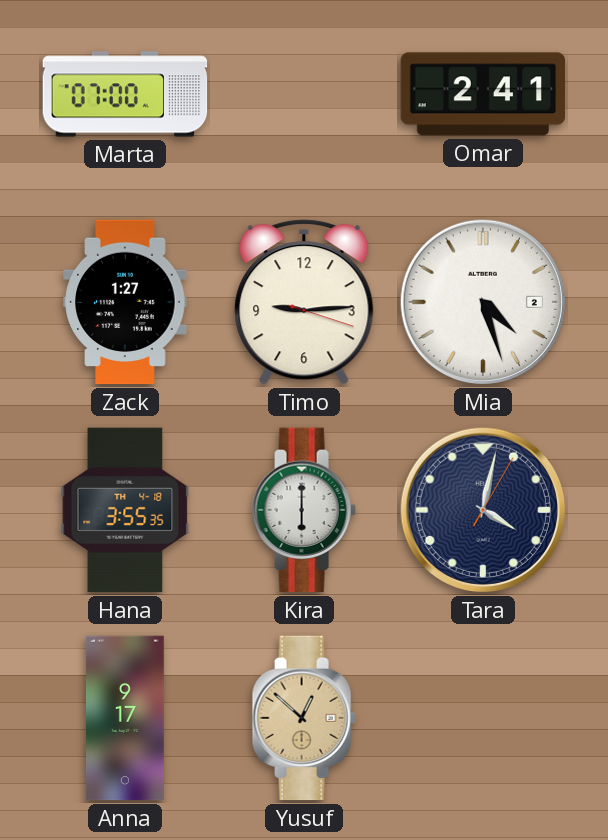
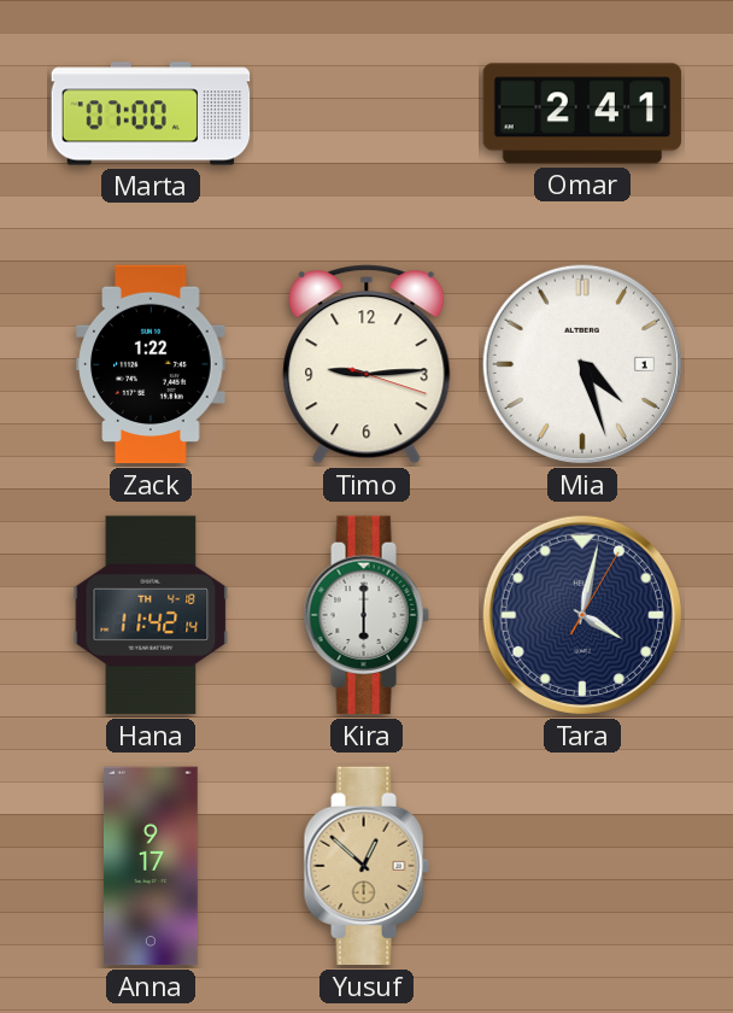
Zack: 1:27 -> 1:22 (151, 364)
Mia date: 2 -> 1 (582, 364)
Hana: 3:55 -> 11:42 (151, 615)
